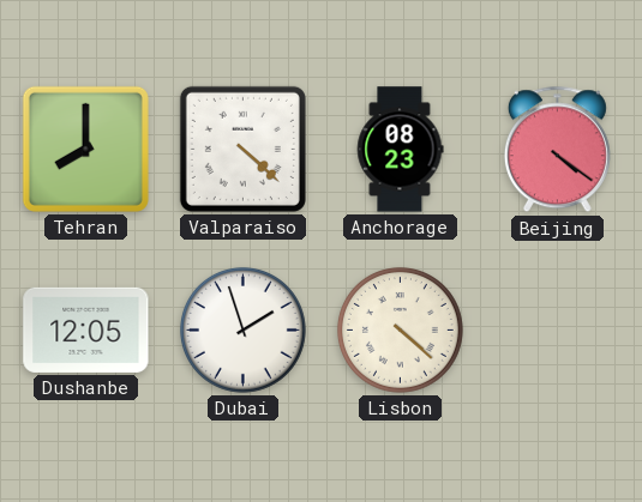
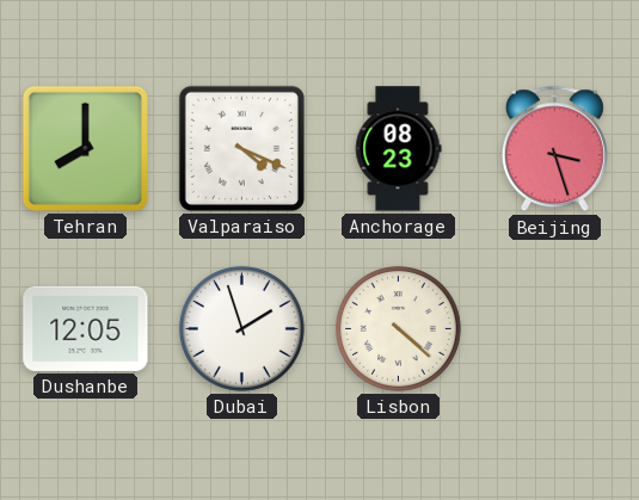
Valparaiso: 4:22 -> 4:19 (241, 148)
Beijing: 4:21 -> 3:27 (554, 149)
